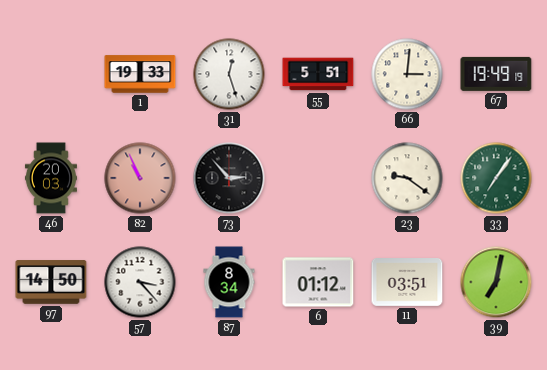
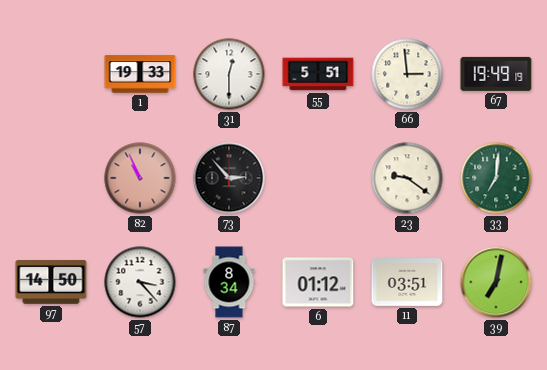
31: 12:27 -> 12:30 (229, 74)
66: 3:01 -> 2:59 (407, 74)
46: 20:03 -> none (51, 178)
33: 7:06 -> 7:01 (496, 178)
